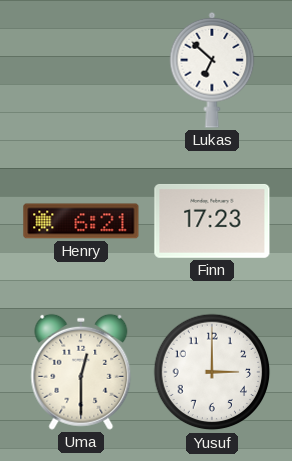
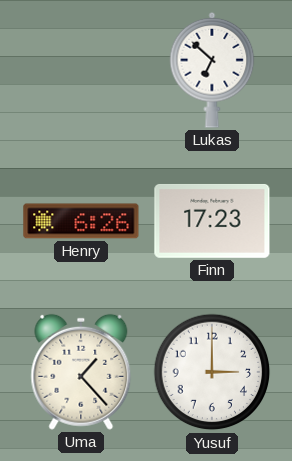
Henry: 6:21 -> 6:26 (81, 221)
Uma: 12:30 -> 1:23 (81, 372)
